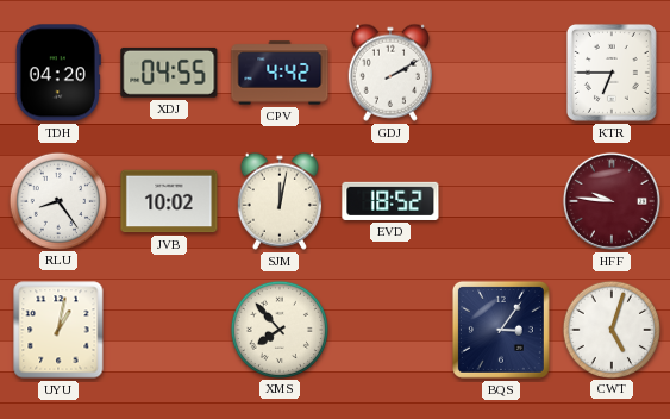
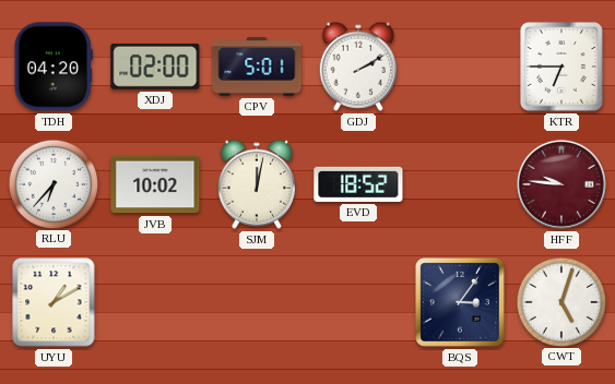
XDJ: 04:55 -> 02:00 (155, 67)
CPV: 4:42 -> 5:01 (257, 67)
RLU: 8:24 -> 6:37 (52, 183)
UYU: 1:02 -> 1:10 (54, 302)
XMS: 7:53 -> none (278, 329)
